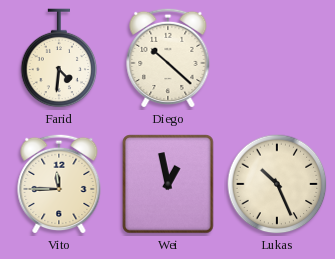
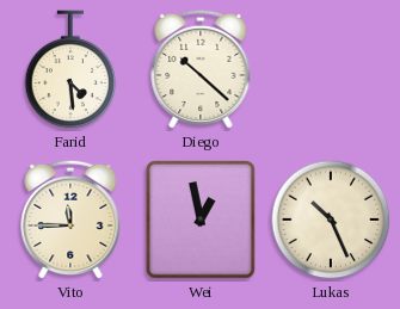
Farid: 4:31 -> 4:29 (70, 69)
